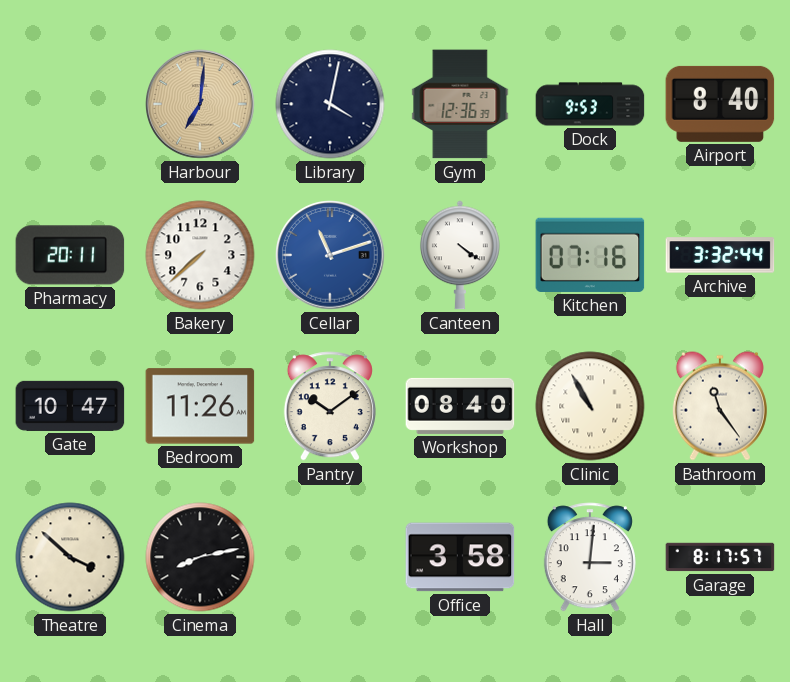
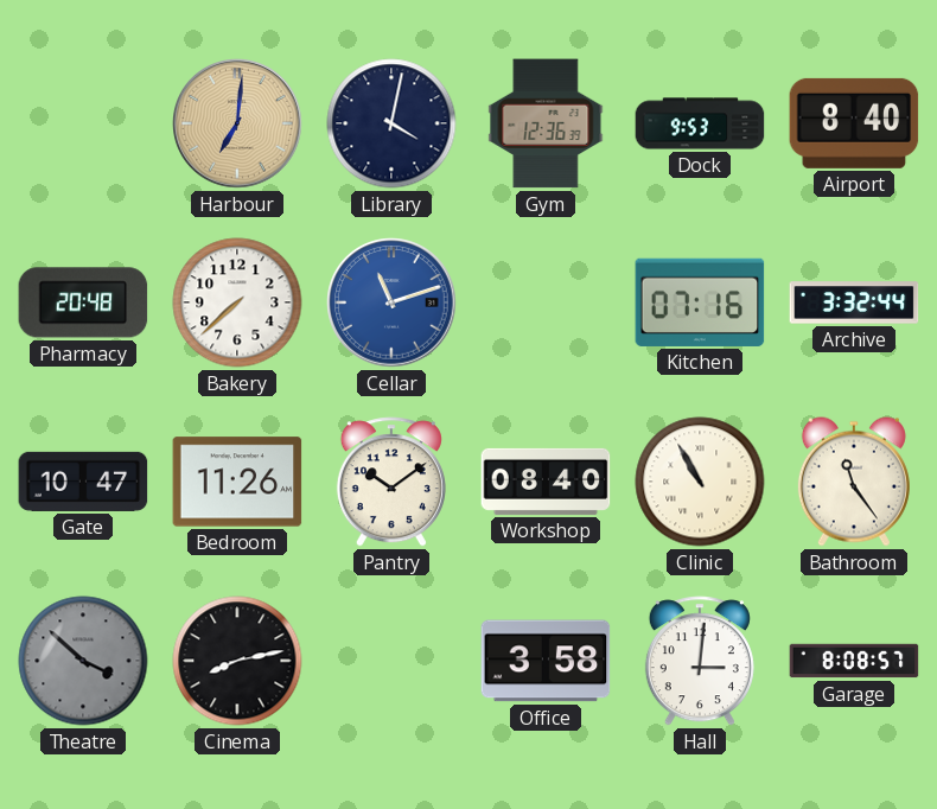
Pharmacy: 20:11 -> 20:48 (83, 302)
Canteen: 4:21 -> none (460, 255)
Theatre dial: cream -> grey (83, 661)
Garage: 8:17 -> 8:08 (854, 661)
